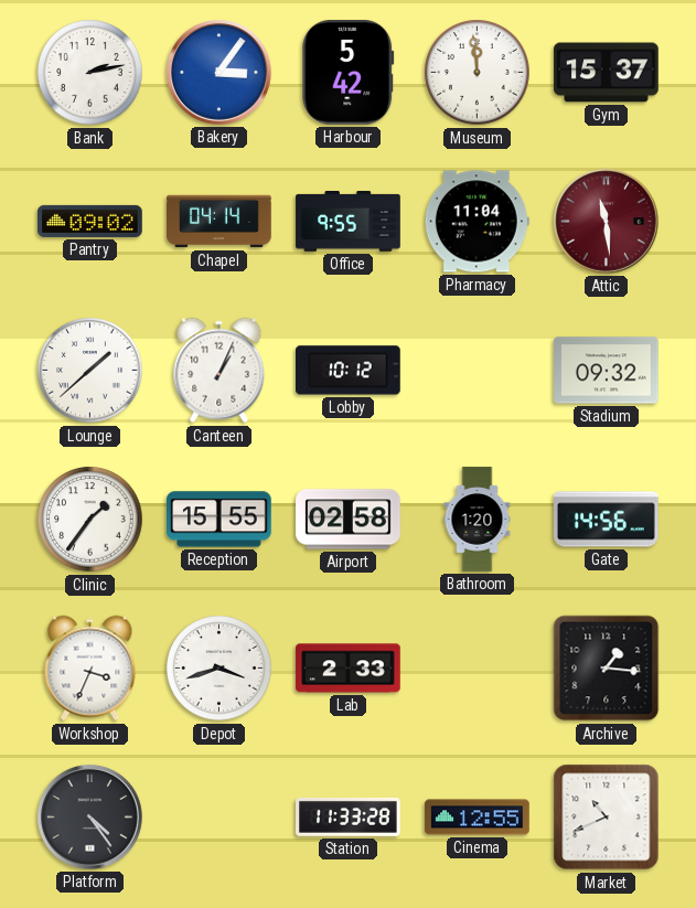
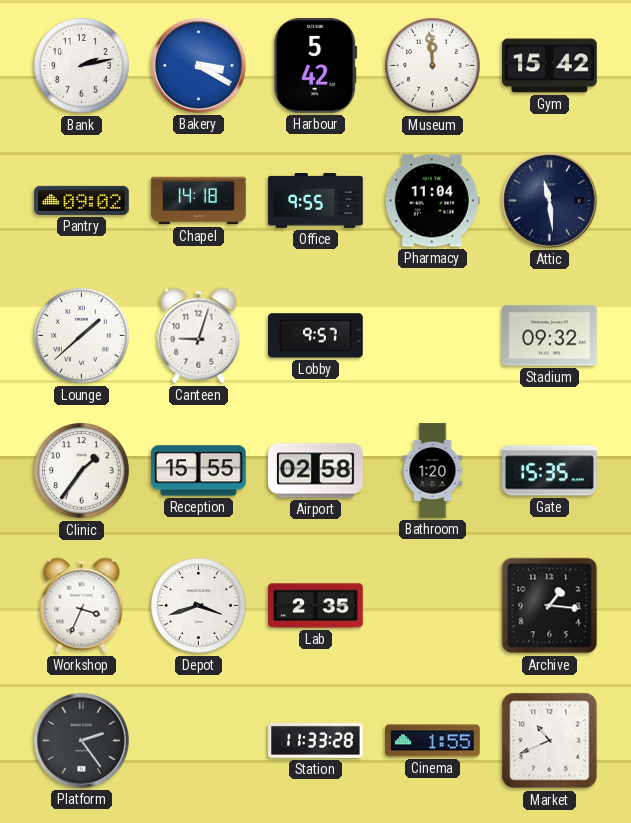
Bakery: 3:06 -> 3:20 (199, 66)
Gym: 15:37 -> 15:42 (550, 66)
Chapel: 04:14 -> 14:18 (199, 201)
Attic dial: burgundy -> navy (550, 201)
Canteen: 1:04 -> 9:03 (199, 336)
Lobby: 10:12 -> 9:57 (316, 336)
Gate: 14:56 -> 15:35 (550, 471)
Lab: 2:33 -> 2:35 (316, 606)
Platform: 4:24 -> 2:24 (82, 741)
Cinema: 12:55 -> 1:55 (433, 741)
